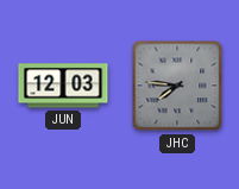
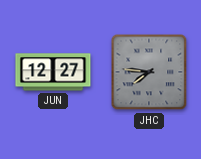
JUN: 12:03 -> 12:27 (53, 72)
